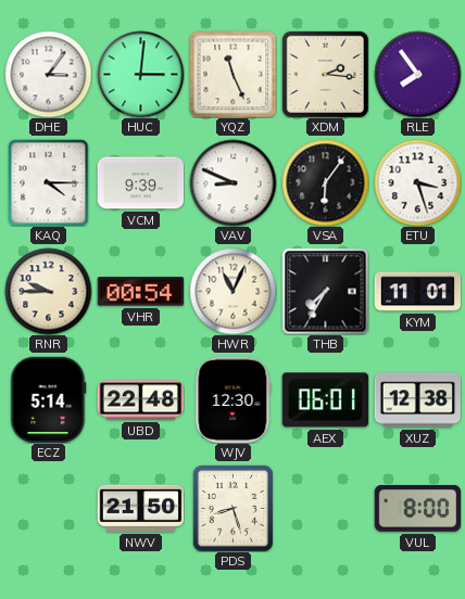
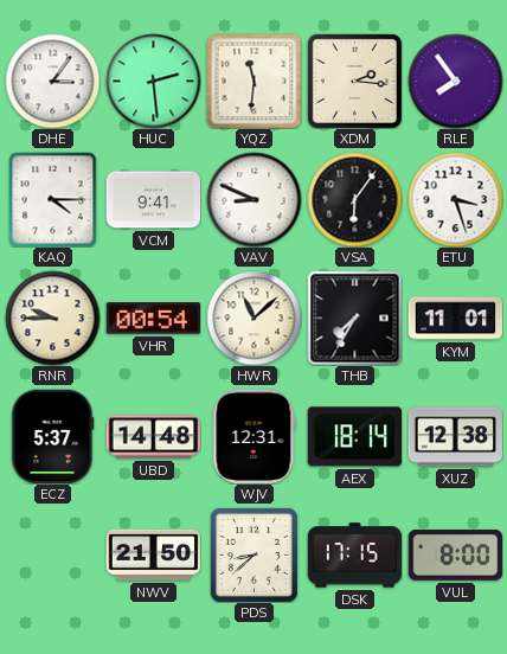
HUC: 3:01 -> 2:29 (153, 81)
YQZ: 11:26 -> 11:31 (254, 81)
VCM: 9:39 -> 9:41 (153, 200)
HWR: 11:04 -> 11:08 (254, 318)
ECZ: 5:14 -> 5:37 (53, 436)
UBD: 22:48 -> 14:48 (153, 437)
WJV: 12:30 -> 12:31 (255, 436)
AEX: 06:01 -> 18:14 (354, 437)
PDS: 8:27 -> 8:38 (254, 554)
DSK: none -> 17:15 (354, 556)
